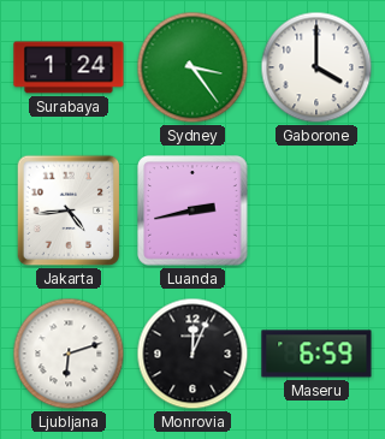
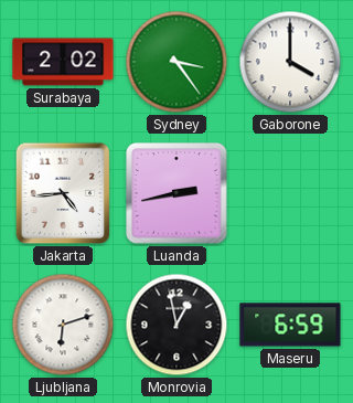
Surabaya: 1:24 -> 2:02 (63, 62)
Monrovia: 12:04 -> 12:58 (176, 325)
